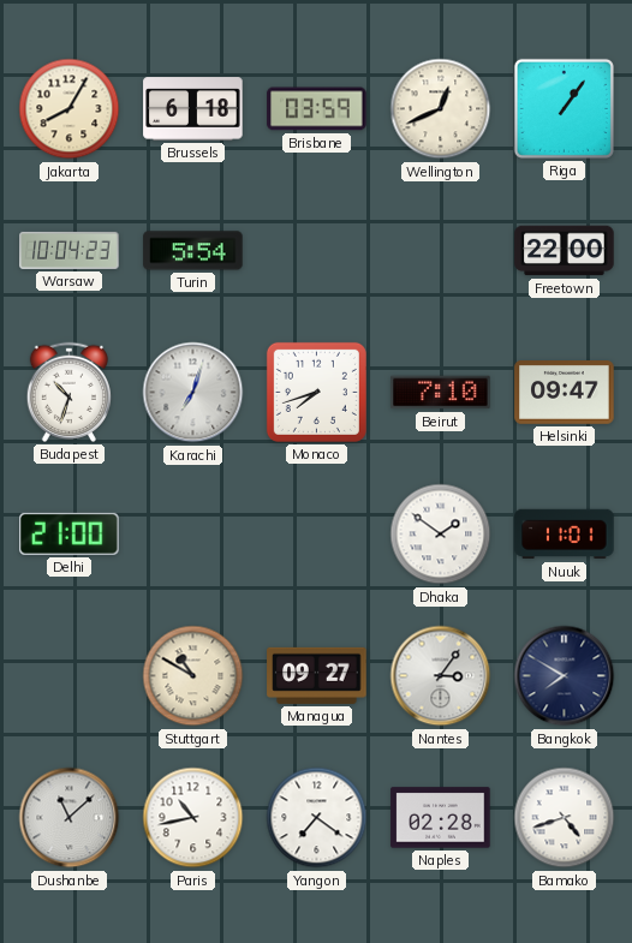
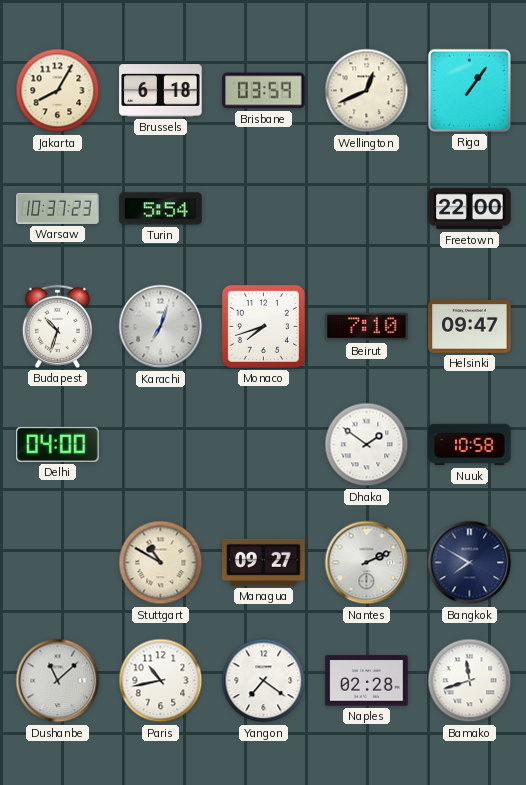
Warsaw: 10:04 -> 10:37 (58, 208)
Delhi: 21:00 -> 04:00 (58, 444)
Nuuk: 11:01 -> 10:58 (470, 445)
Nantes: 3:06 -> 2:11 (367, 563)
Bamako: 4:42 -> 11:42 (470, 681)
